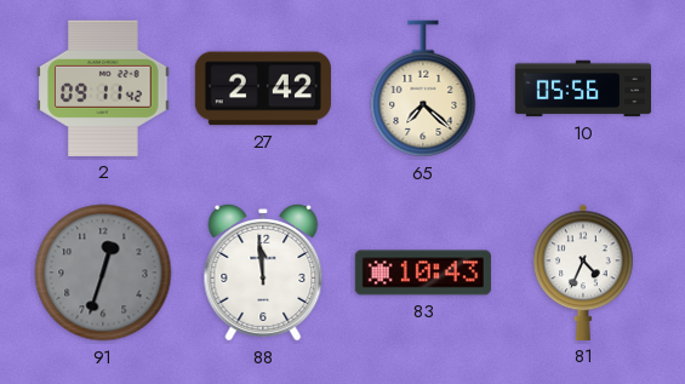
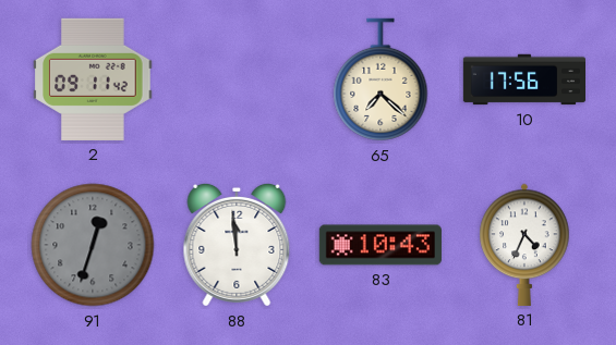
27: 2:42 -> none (263, 88)
10: 05:56 -> 17:56 (523, 79)
